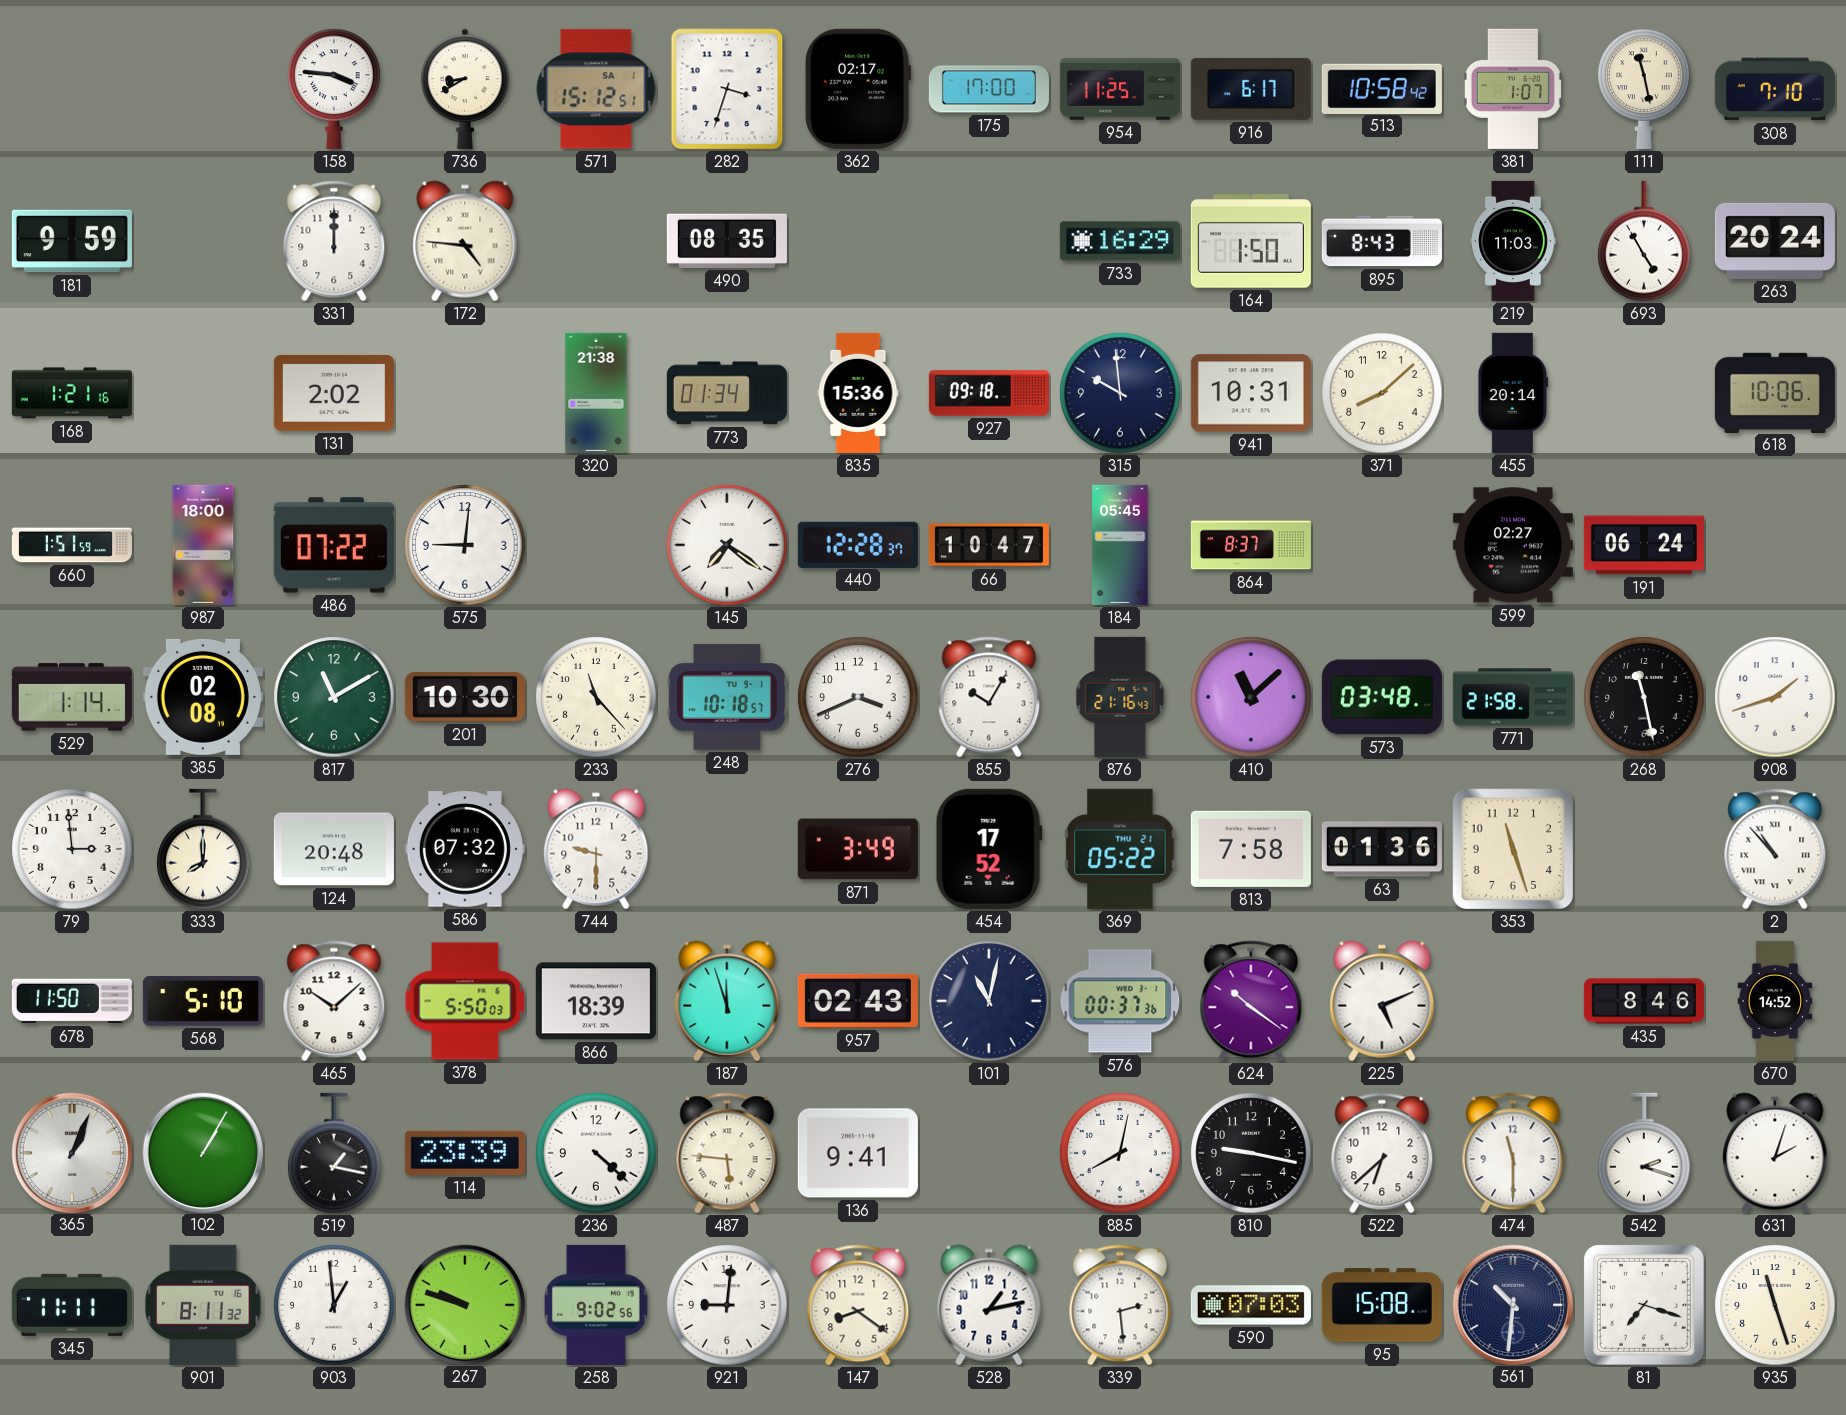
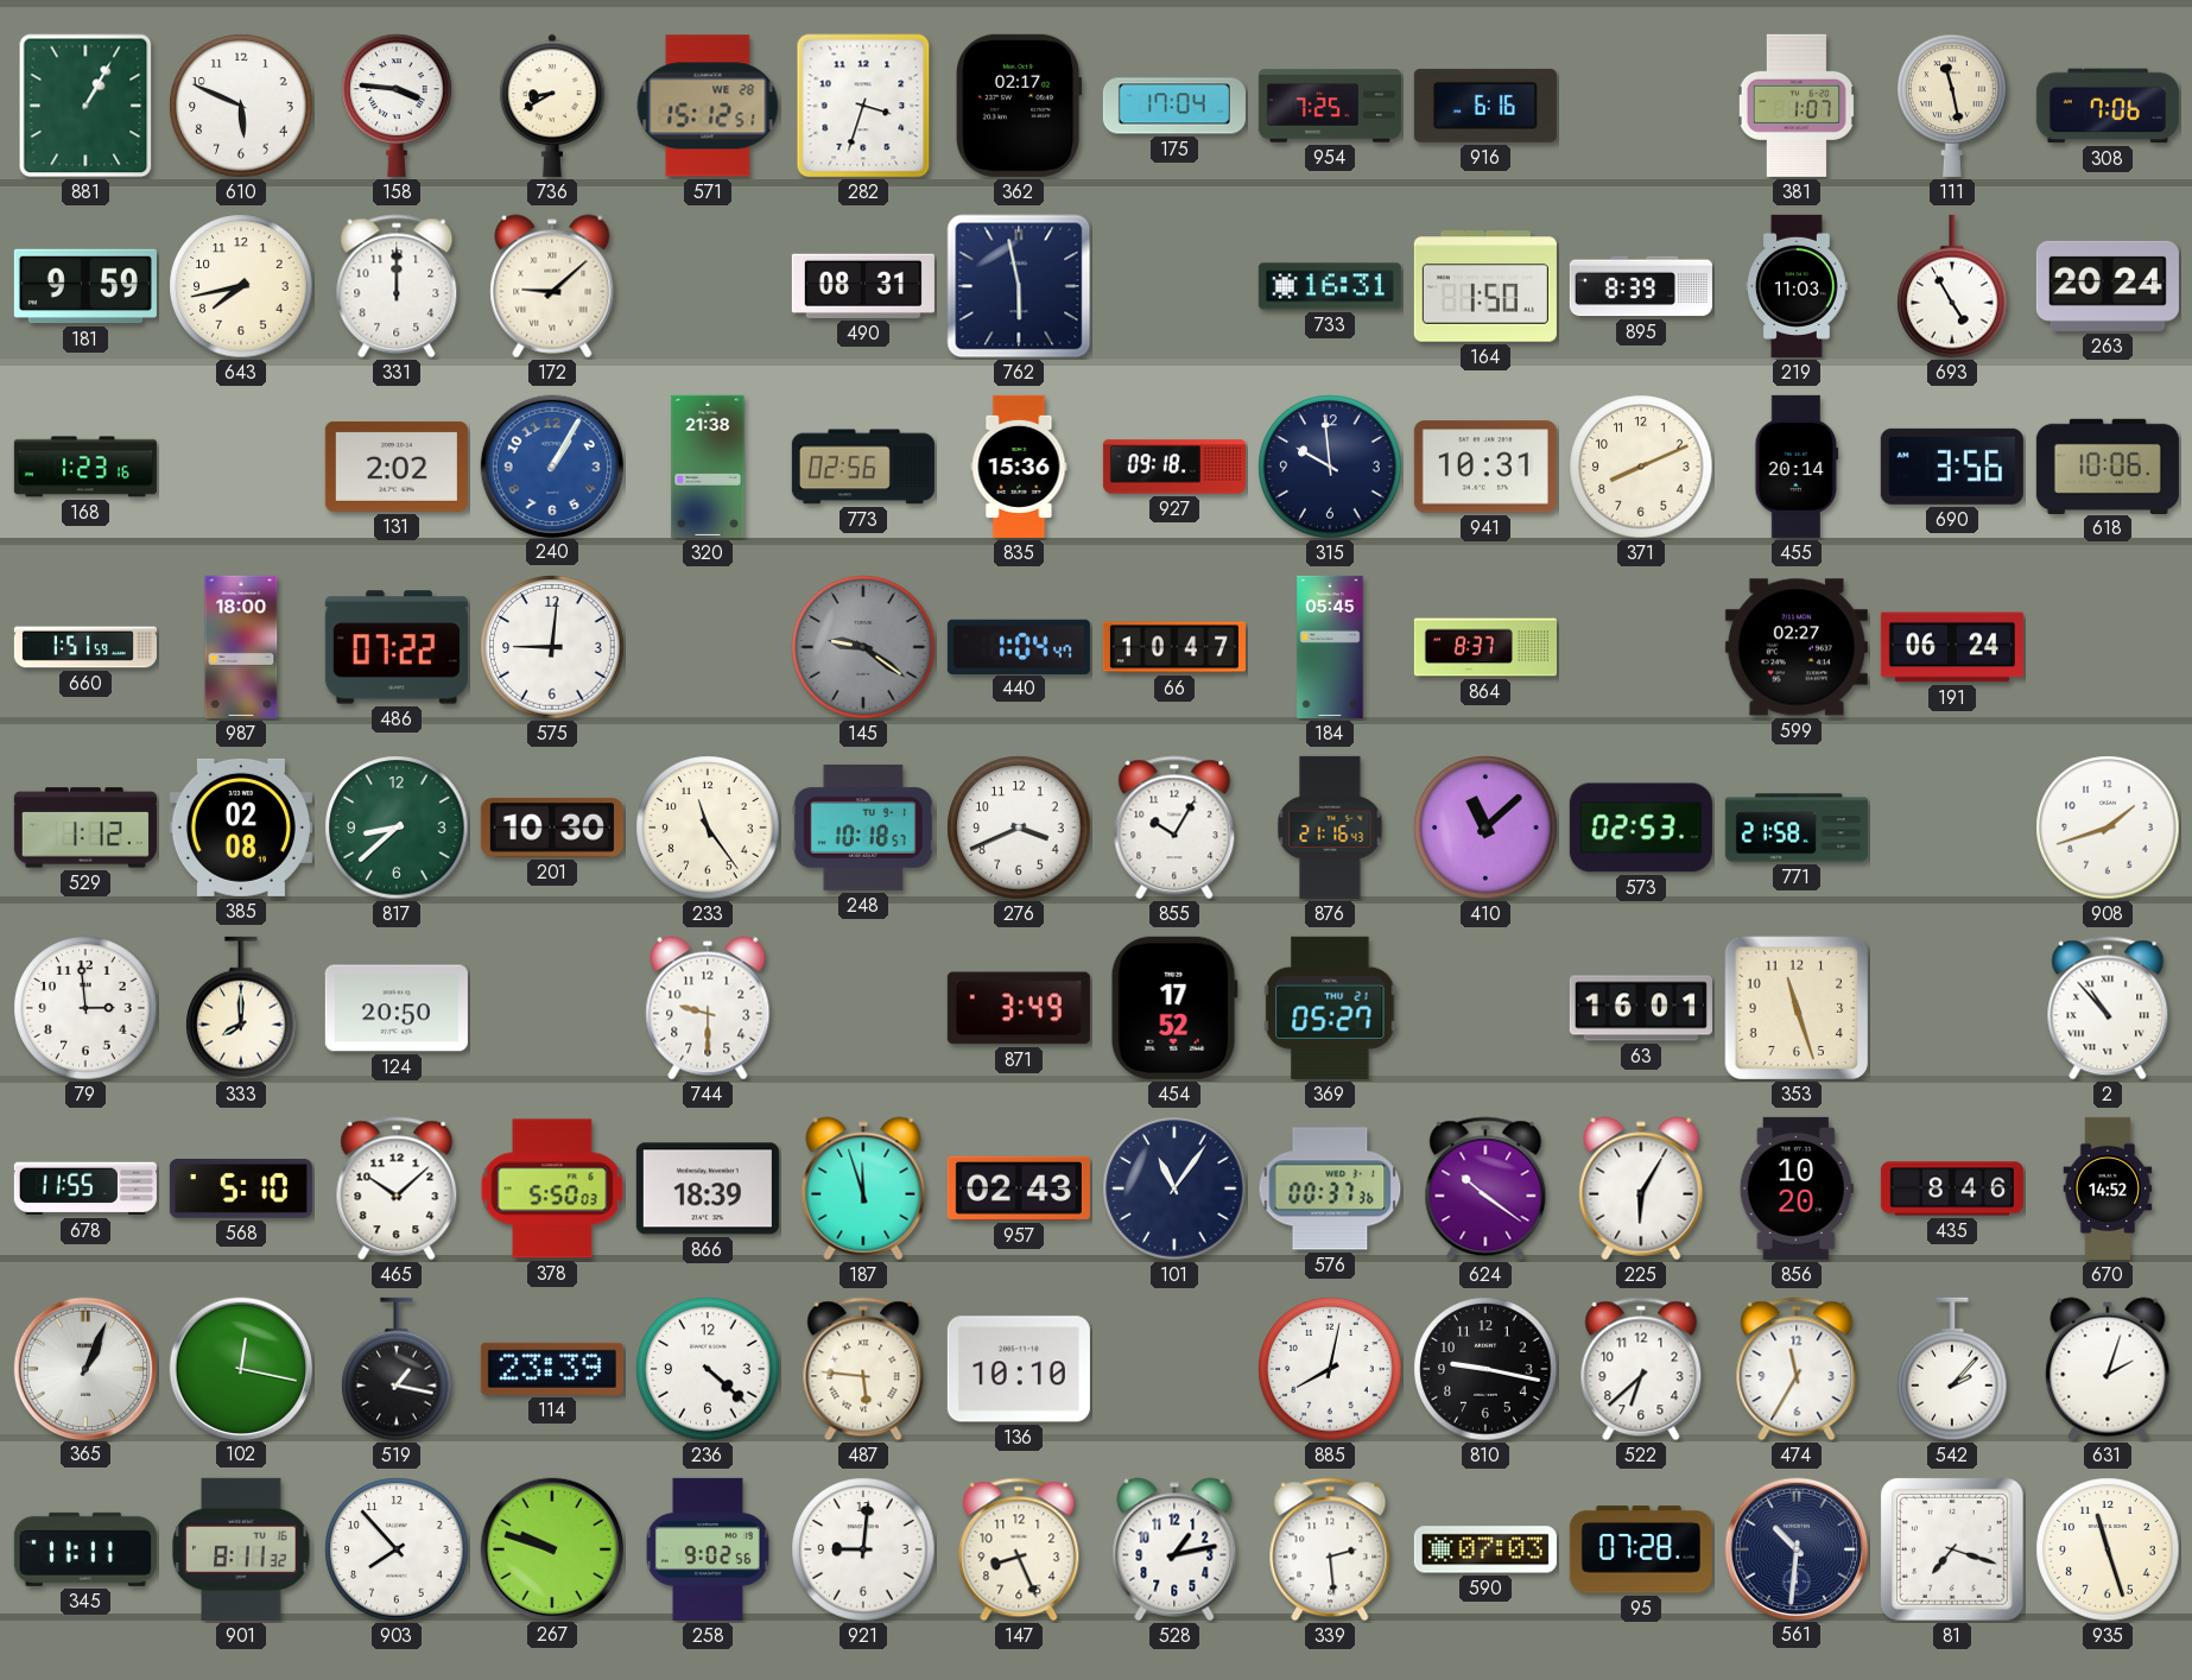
881: none -> 1:05 (85, 106)
610: none -> 5:49 (241, 106)
571 date: SA 1 -> WE 28 (708, 106)
175: 17:00 -> 17:04 (1174, 106)
954: 11:25 -> 7:25 (1330, 106)
916: 6:17 -> 6:16 (1485, 106)
513: 10:58 -> none (1382, 88)
308: 7:10 -> 7:06 (2108, 106)
643: none -> 7:43 (241, 286)
172: 4:46 -> 9:08 (552, 286)
490: 08:35 -> 08:31 (863, 286)
762: none -> 5:58 (1019, 286)
733: 16:29 -> 16:31 (1330, 286)
895: 8:43 -> 8:39 (1641, 286)
168: 1:21 -> 1:23 (85, 467)
240: none -> 1:05 (551, 465)
773: 01:34 -> 02:56 (863, 467)
371: 8:08 -> 8:11 (1641, 467)
690: none -> 3:56 (1952, 467)
145: 7:21 -> 9:21 (863, 647)
145 dial: white -> grey (863, 647)
440: 12:28 -> 1:04 (1019, 646)
529: 1:14 -> 1:12 (85, 828)
817: 11:10 -> 8:38 (397, 828)
233: 11:23 -> 11:24 (708, 828)
573: 03:48 -> 02:53 (1641, 828)
268: 11:28 -> none (1644, 697)
124: 20:48 -> 20:50 (397, 1008)
586: 07:32 -> none (465, 849)
369: 05:22 -> 05:27 (1330, 1008)
813: 7:58 -> none (1251, 849)
63: 01:36 -> 16:01 (1641, 1008)
678: 11:50 -> 11:55 (85, 1188)
101: 11:02 -> 11:06 (1174, 1188)
225: 5:11 -> 6:05 (1641, 1188)
856: none -> 10:20 (1797, 1188)
102: 1:05 -> 12:17 (240, 1368)
136: 9:41 -> 10:10 (1019, 1369)
474: 11:30 -> 11:35 (1797, 1369)
542: 2:18 -> 2:07 (1952, 1369)
903: 12:59 -> 7:53 (397, 1549)
147: 8:21 -> 8:26 (1019, 1549)
95: 15:08 -> 07:28 (1641, 1549)
